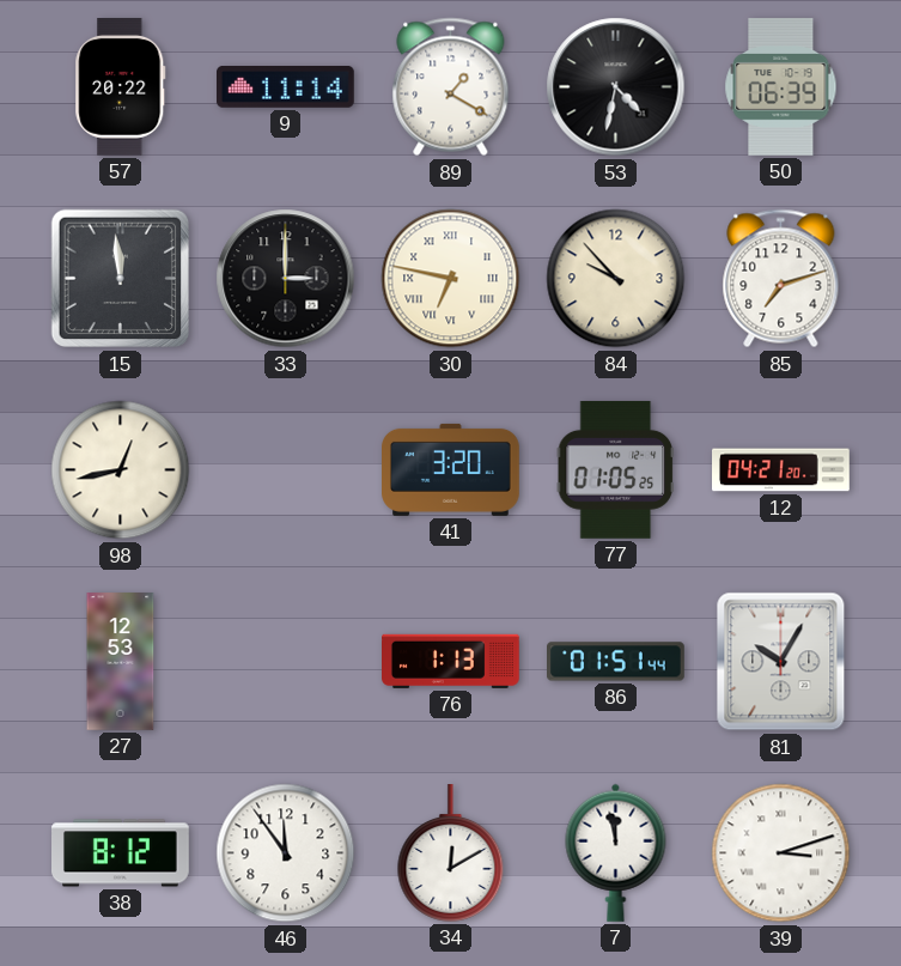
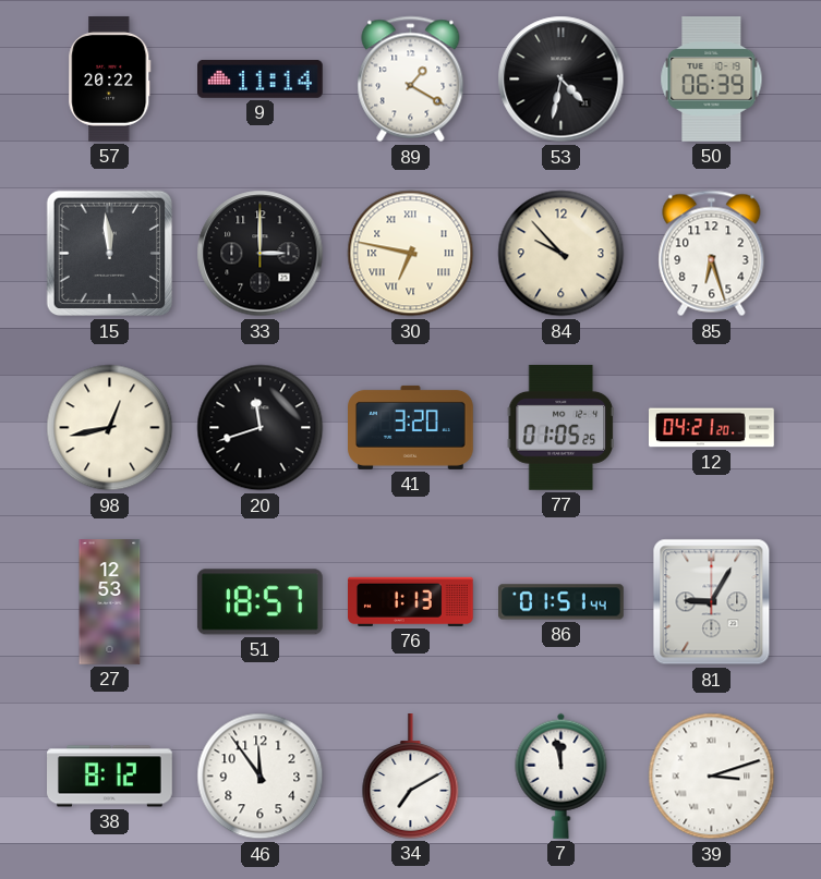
85: 7:12 -> 6:27 (712, 254)
20: none -> 11:42 (261, 428)
51: none -> 18:57 (259, 602)
81: 10:05 -> 9:05 (712, 602)
34: 12:10 -> 7:10 (411, 777)
